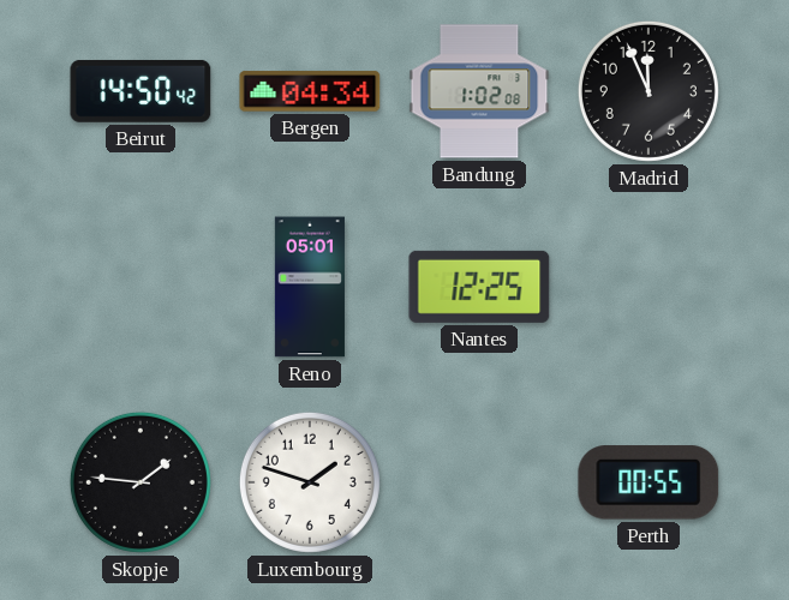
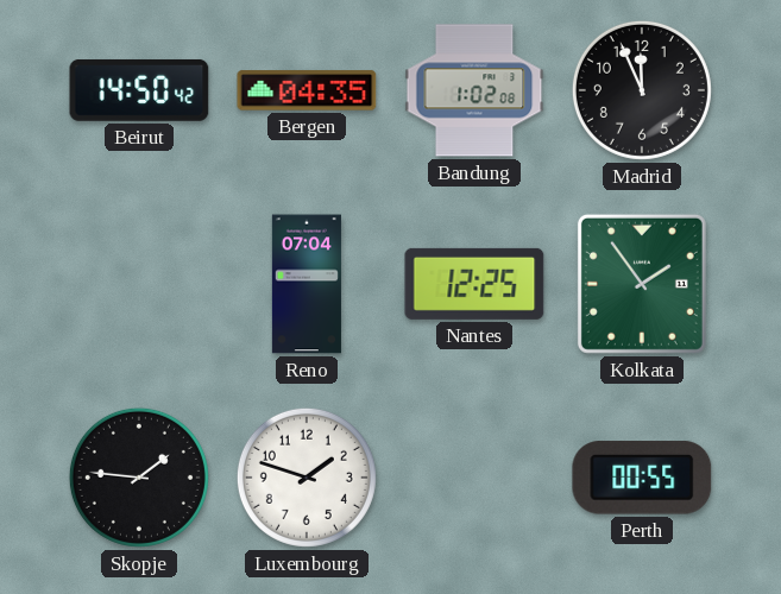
Bergen: 04:34 -> 04:35 (307, 90)
Reno: 05:01 -> 07:04 (307, 284)
Kolkata: none -> 1:54 (642, 284)
